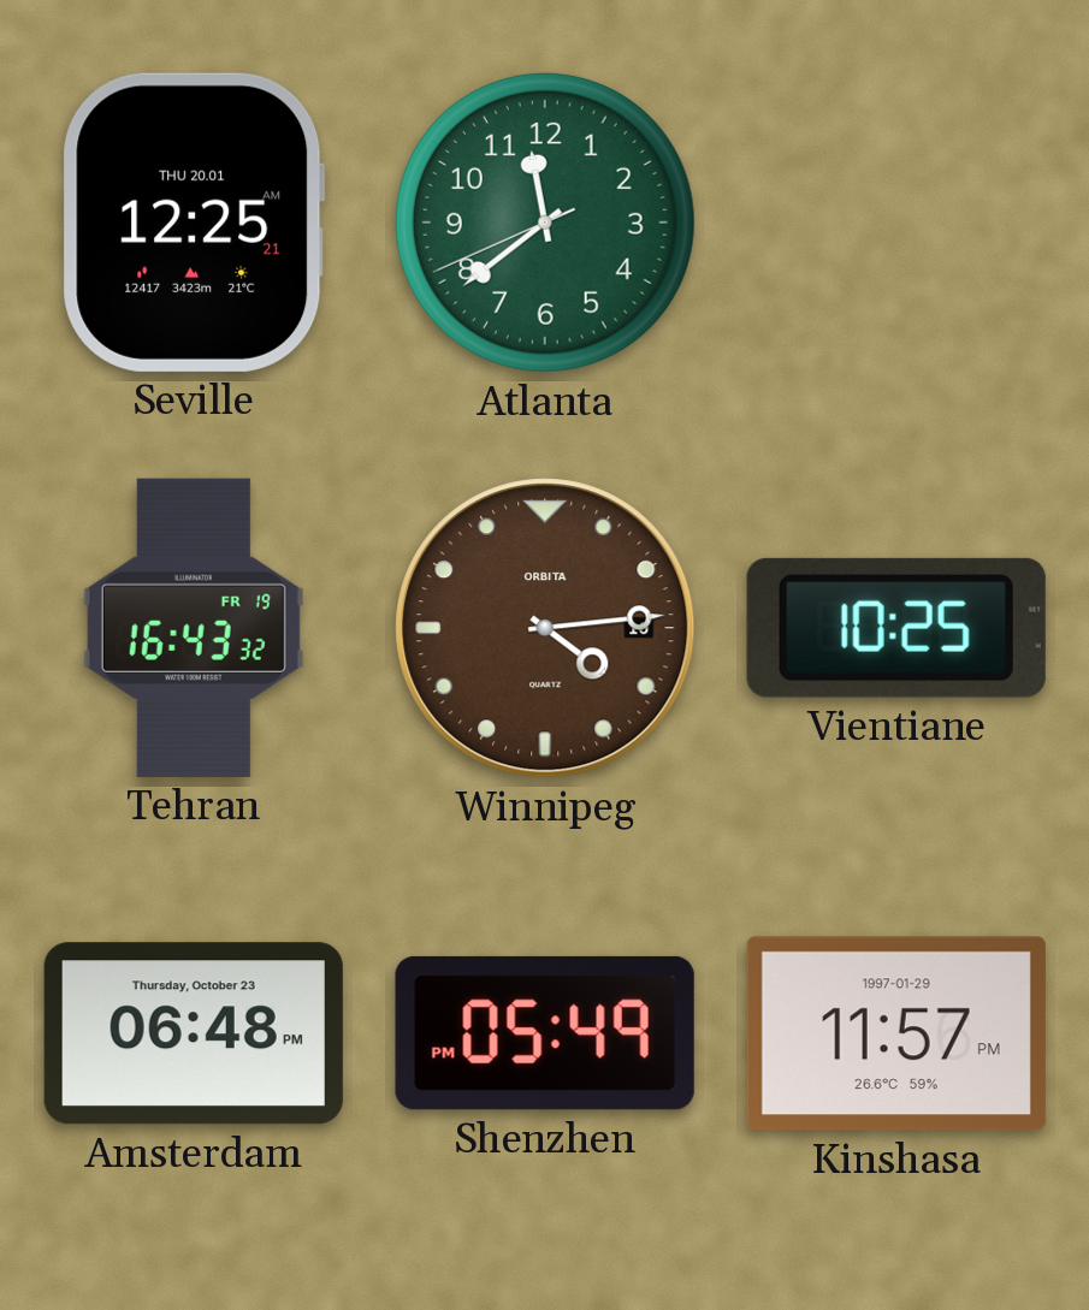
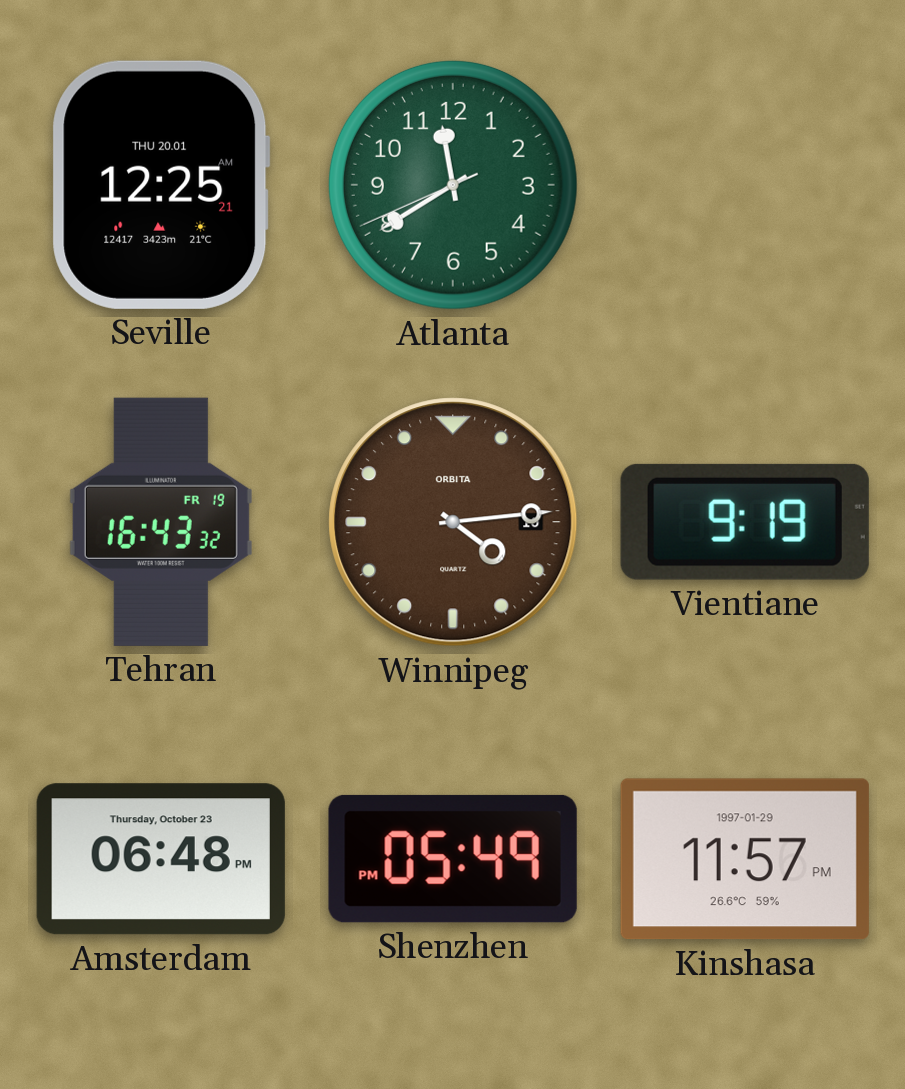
Atlanta: 11:38 -> 11:39 (453, 185)
Vientiane: 10:25 -> 9:19 (745, 522)
